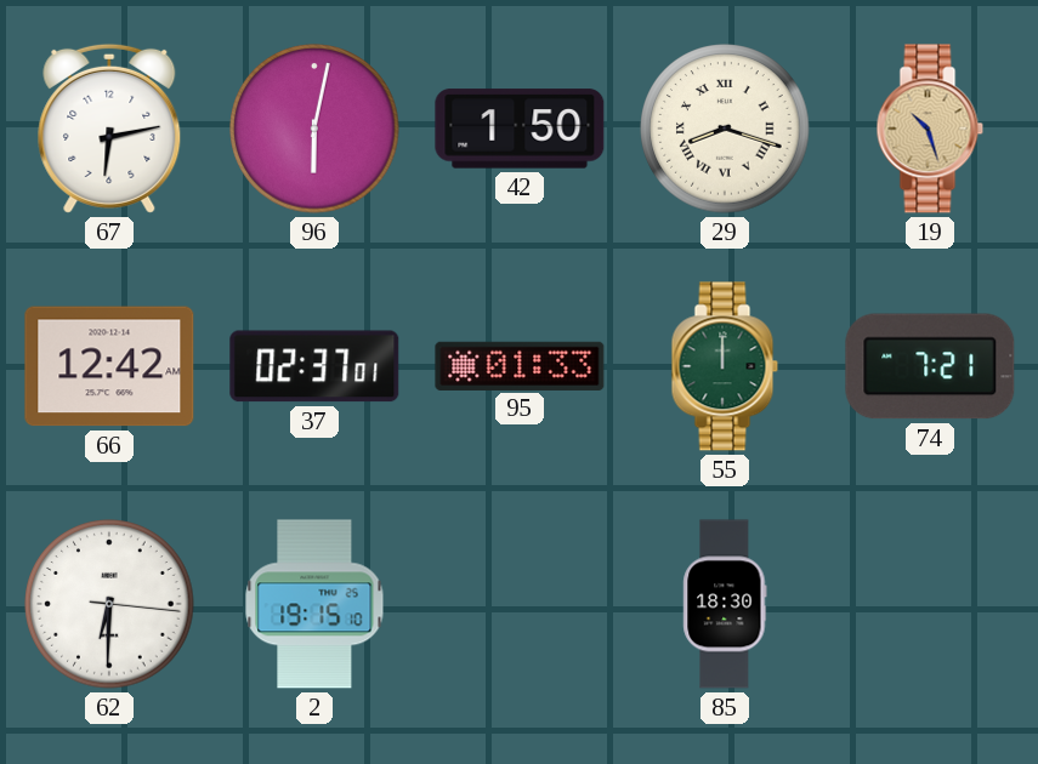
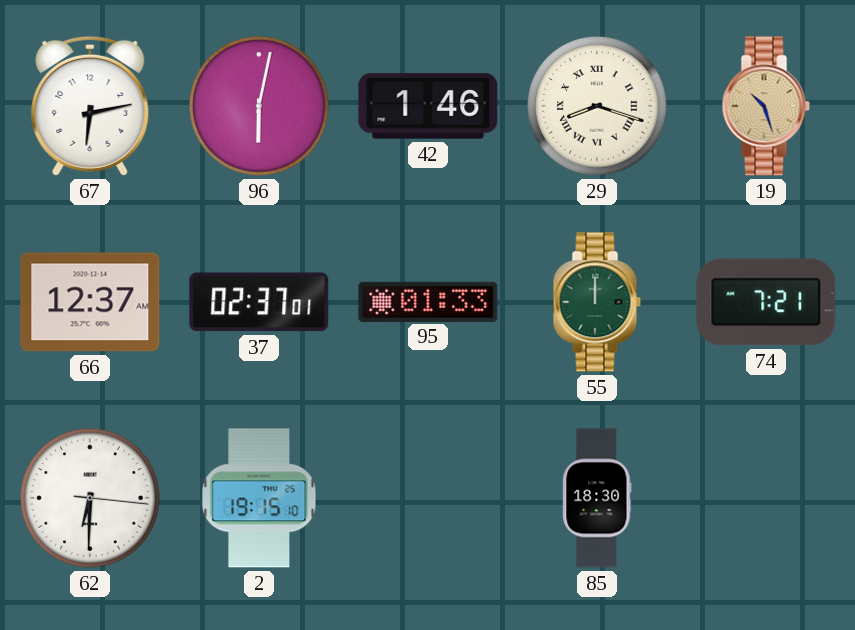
42: 1:50 -> 1:46 (428, 106)
66: 12:42 -> 12:37 (90, 302)
